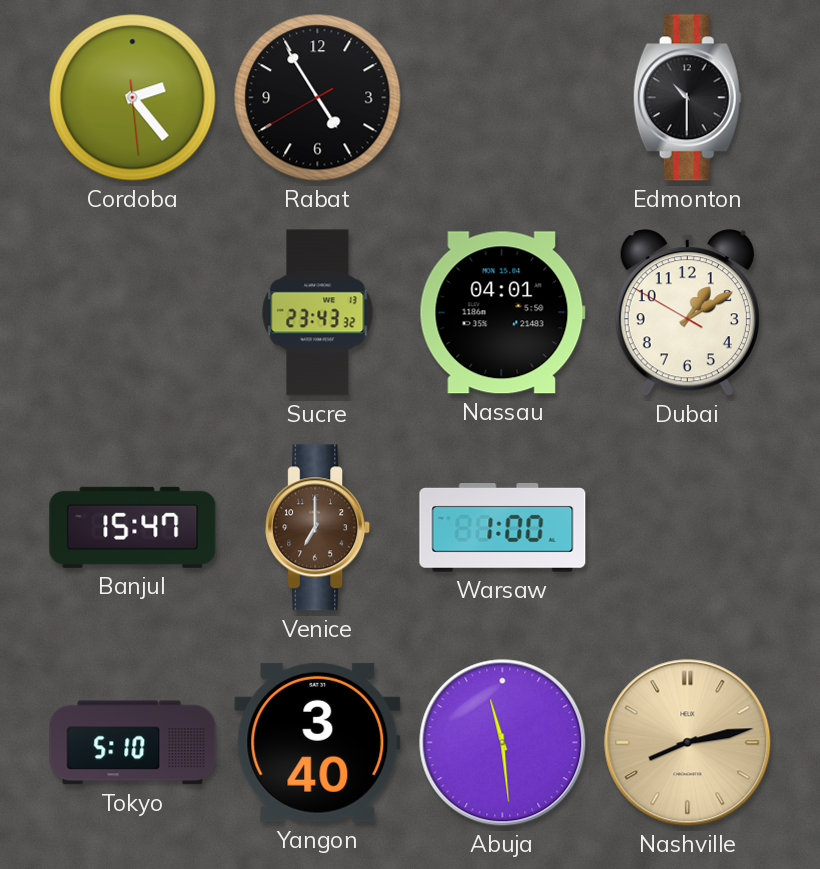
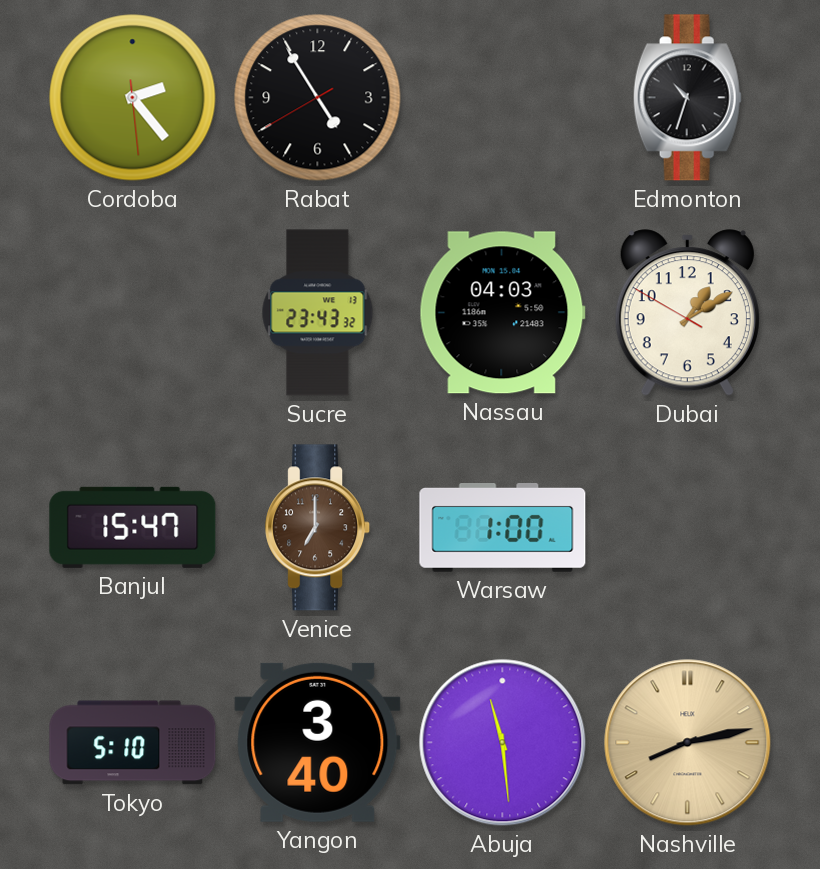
Edmonton: 10:30 -> 10:33 (687, 98)
Nassau: 04:01 -> 04:03 (502, 313)
